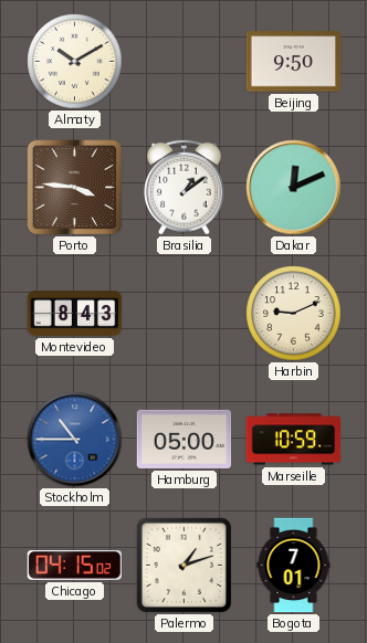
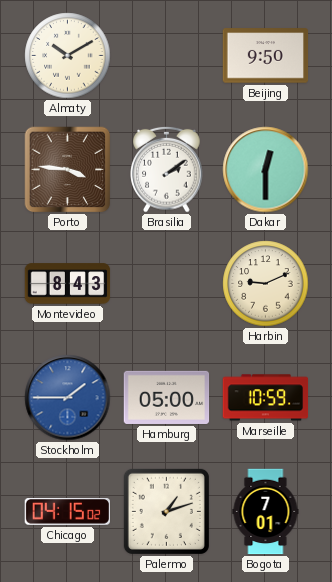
Brasilia: 1:09 -> 2:09 (167, 169)
Dakar: 12:11 -> 12:30 (266, 170)
Stockholm: 10:45 -> 1:45 (68, 398)
